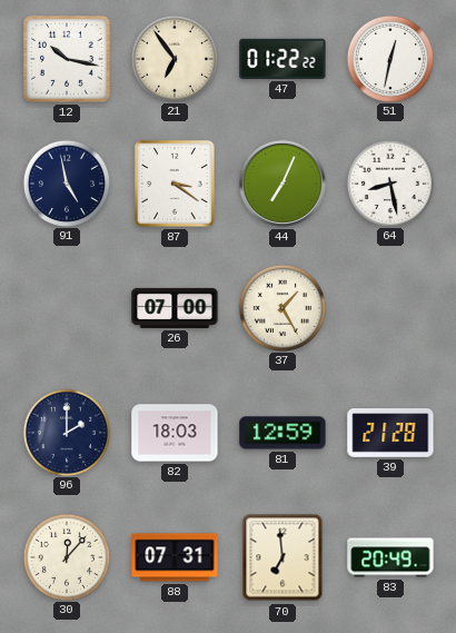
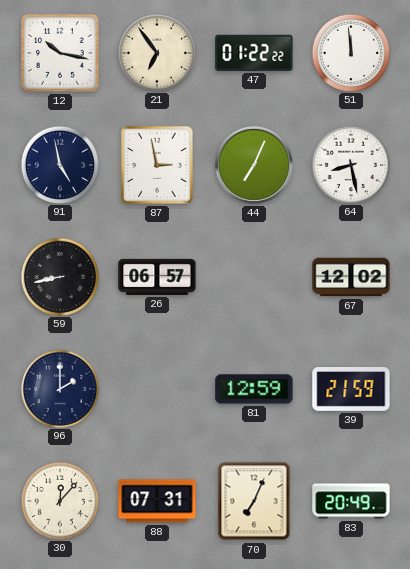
51: 12:32 -> 11:59 (350, 52)
87: 3:21 -> 2:58 (157, 165)
59: none -> 8:43 (59, 276)
26: 07:00 -> 06:57 (157, 277)
37: 1:25 -> none (281, 307)
67: none -> 12:02 (351, 277)
82: 18:03 -> none (175, 433)
39: 21:28 -> 21:59 (351, 390)
70: 6:59 -> 7:04 (254, 501)
